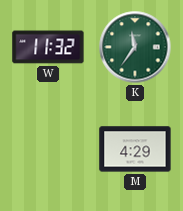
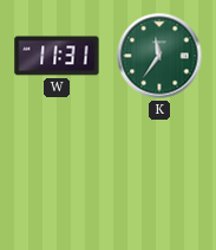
W: 11:32 -> 11:31 (57, 56)
M: 4:29 -> none (135, 149)
